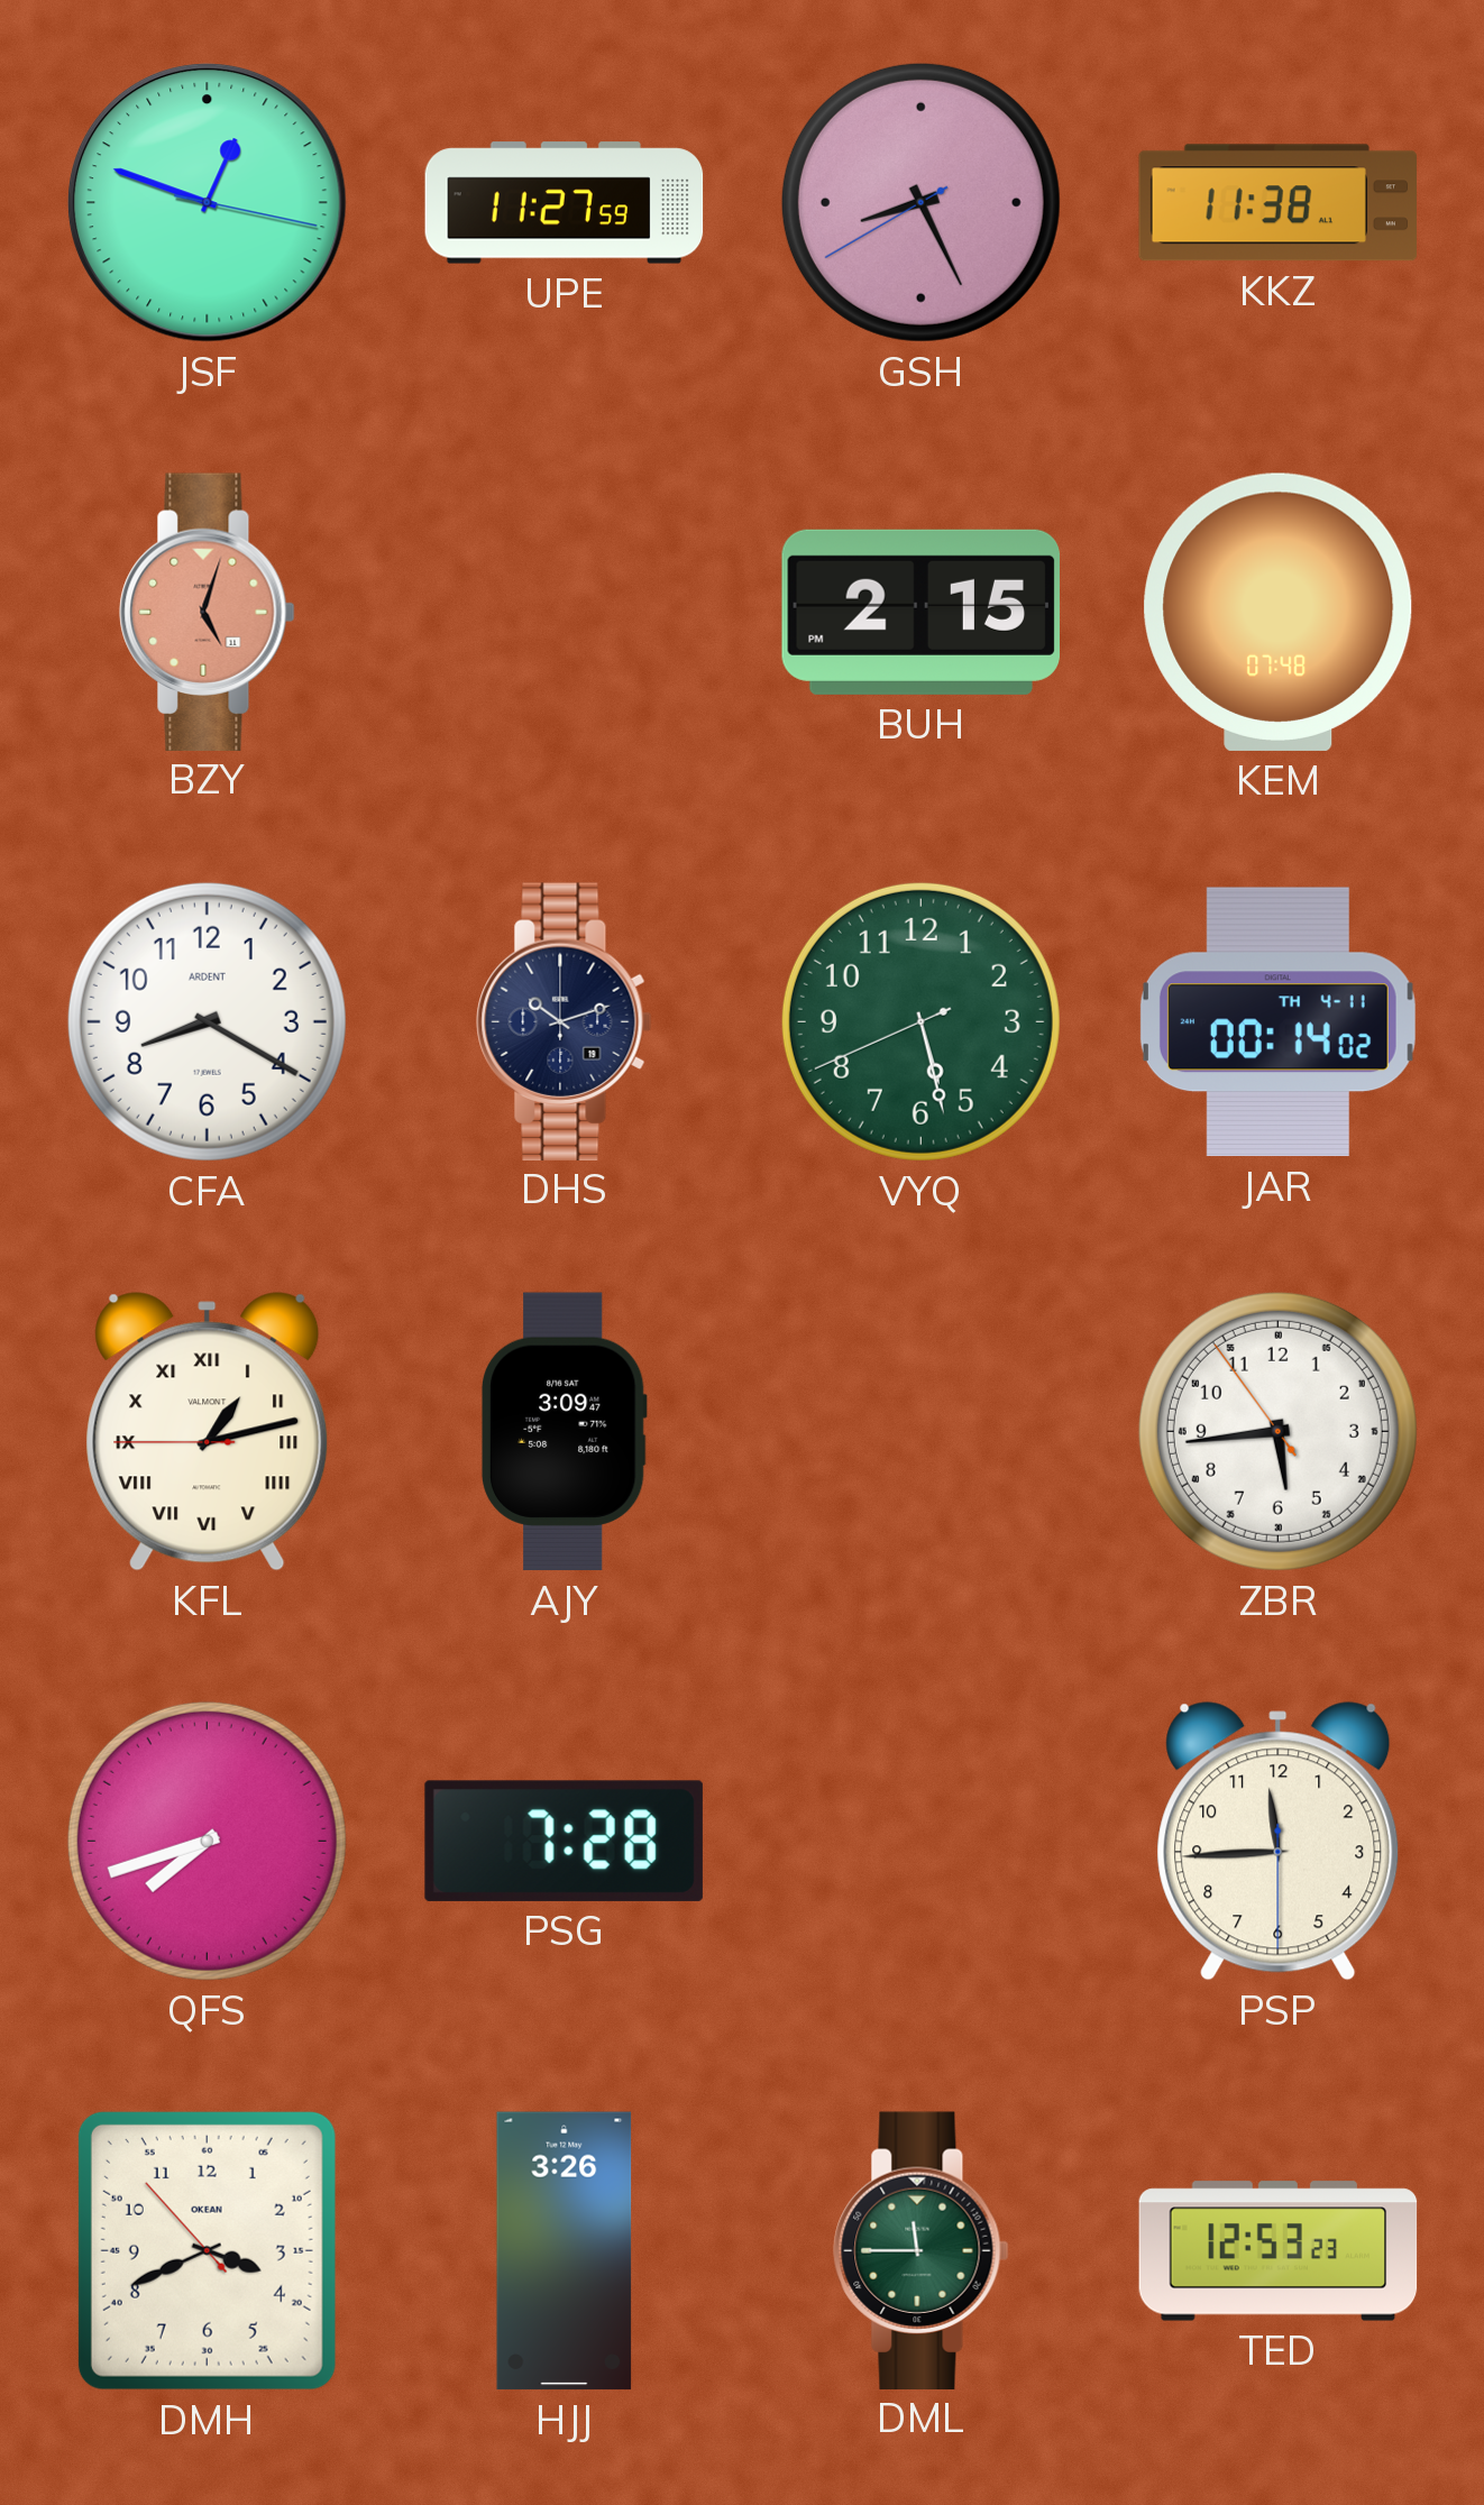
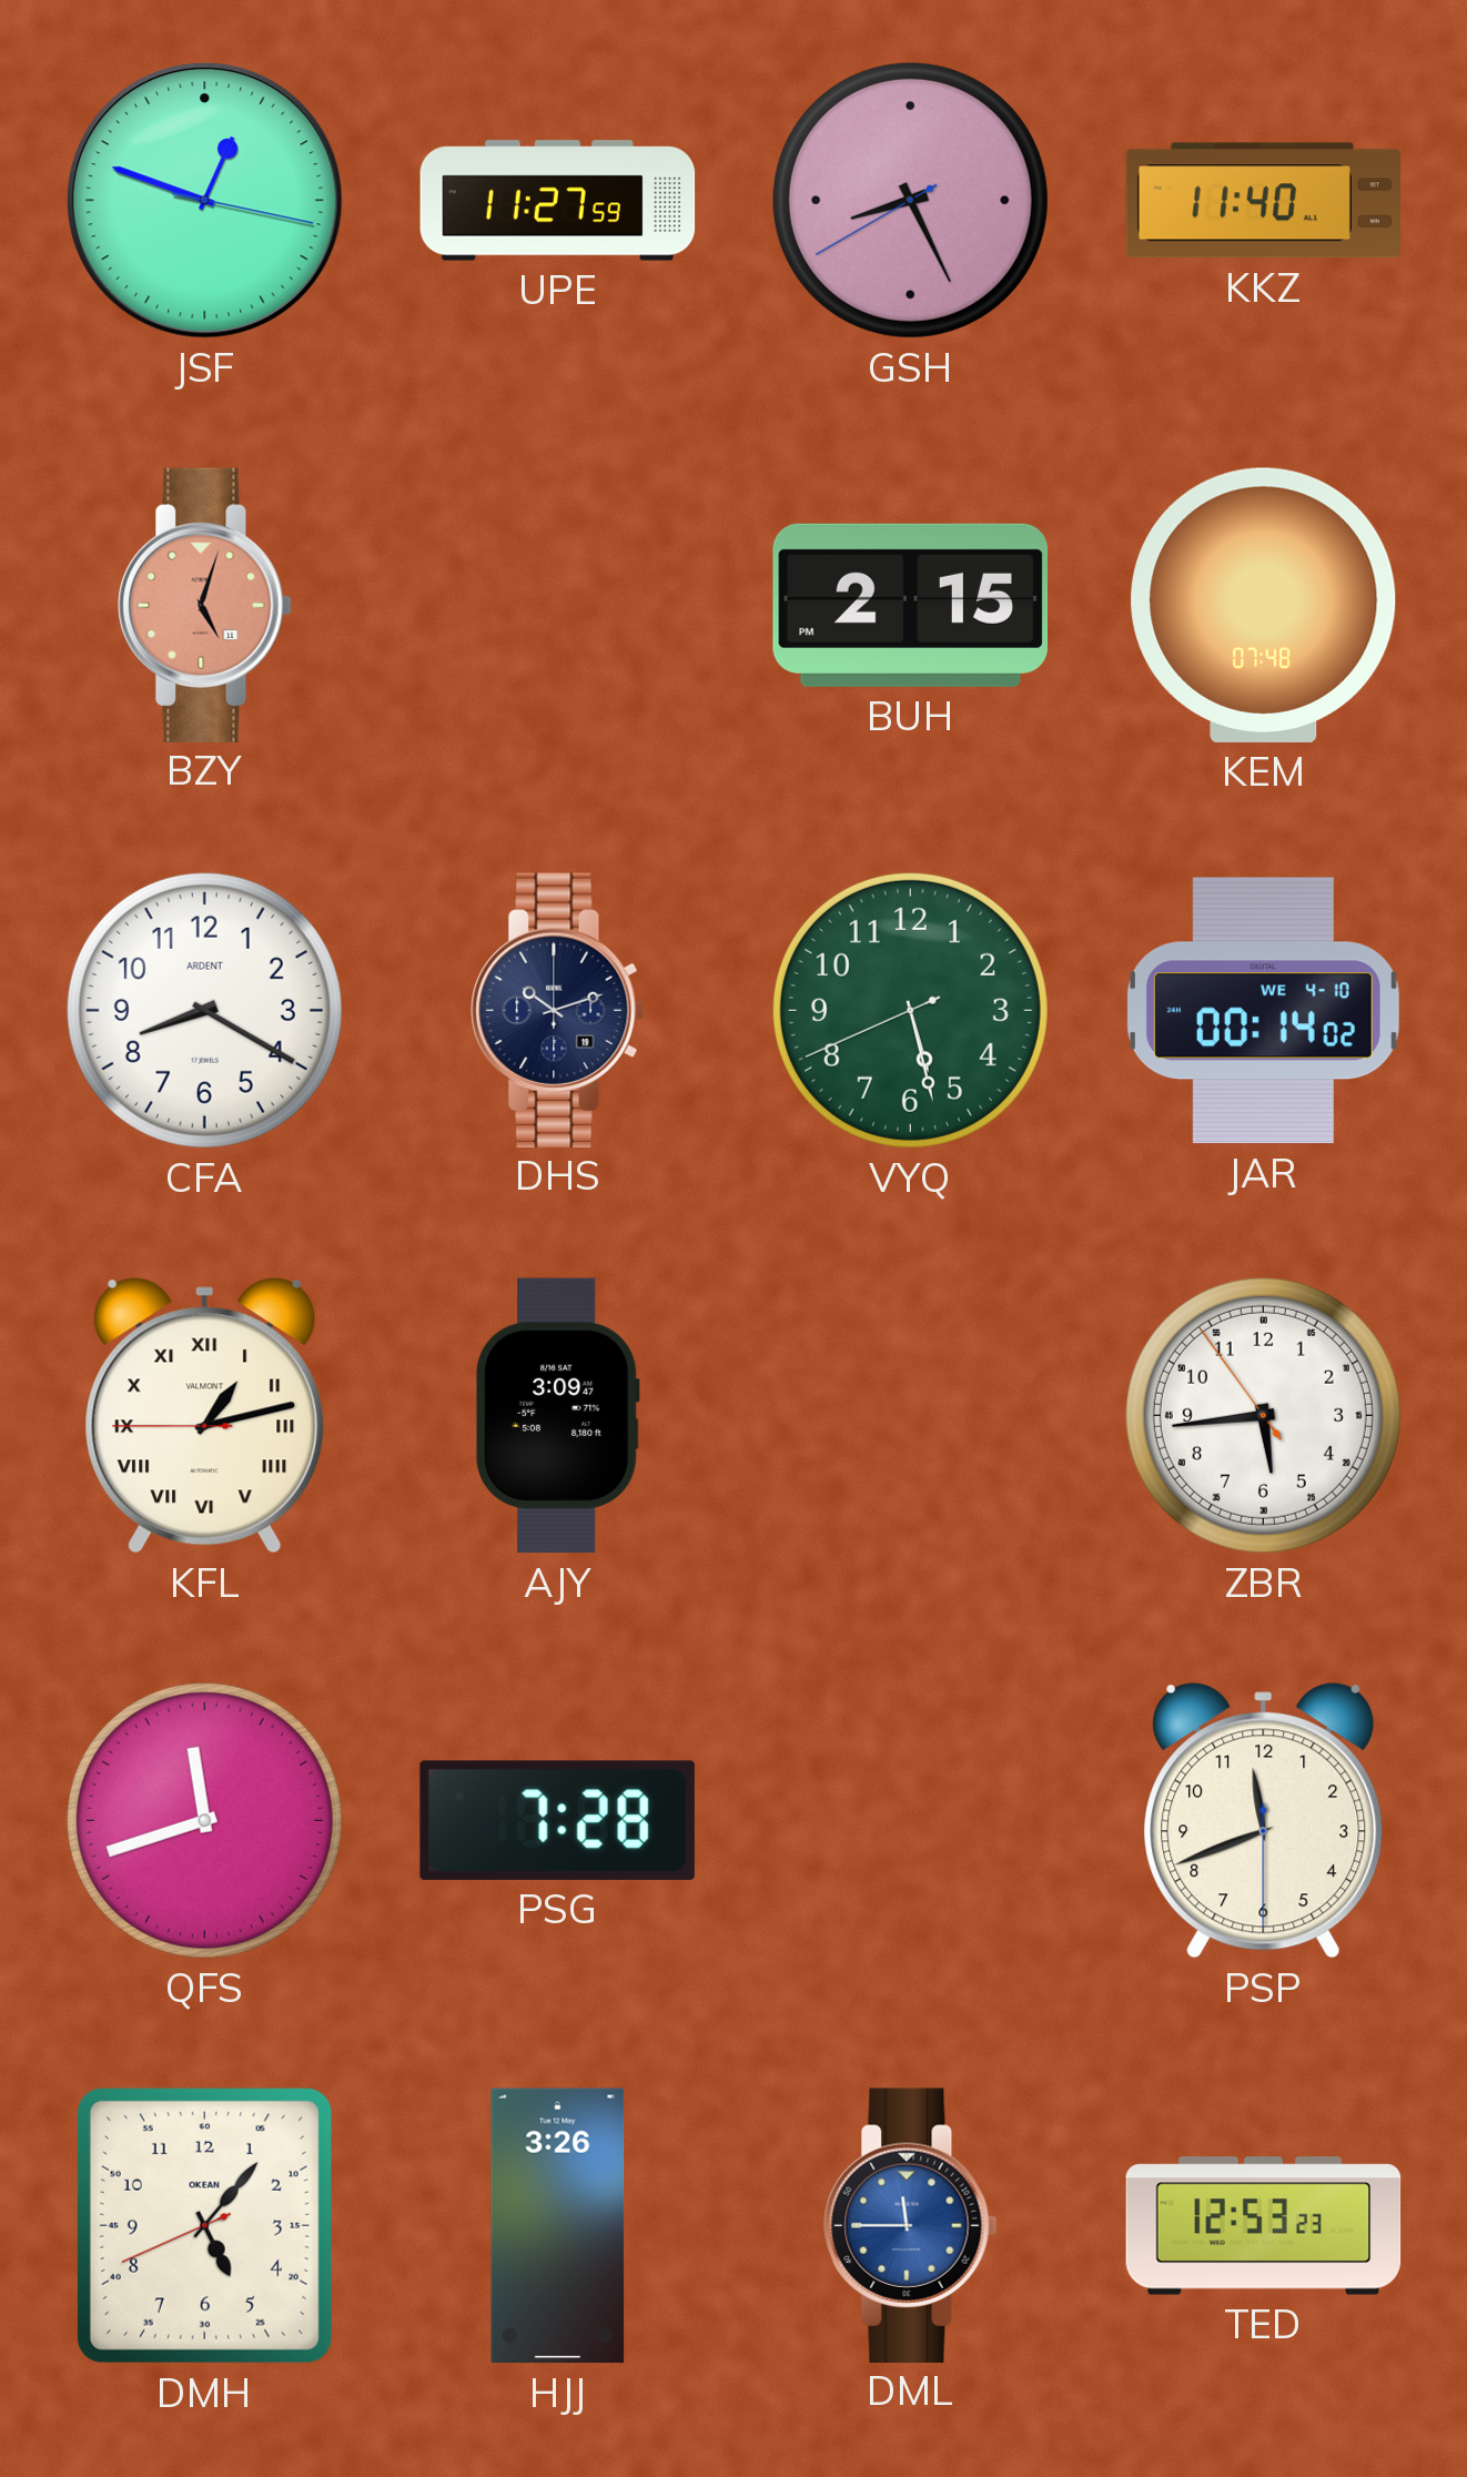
KKZ: 11:38 -> 11:40 (1264, 201)
JAR date: TH 4-11 -> WE 4-10 (1263, 1011)
QFS: 7:42 -> 11:42 (204, 1820)
PSP: 11:44 -> 11:41 (1264, 1821)
DMH: 3:40 -> 5:06 (204, 2225)
DML dial: green -> blue (911, 2225)
